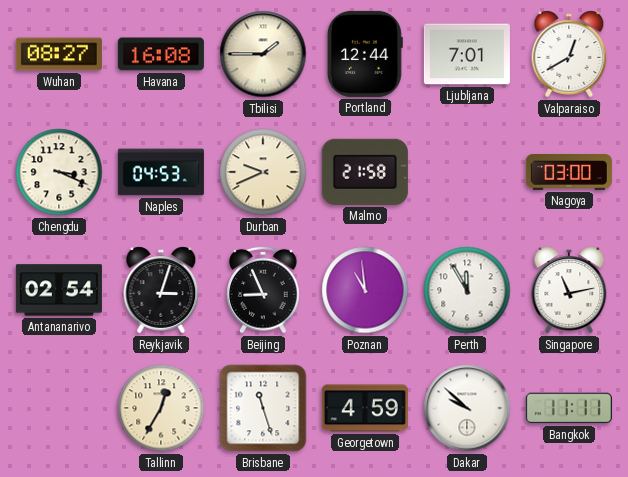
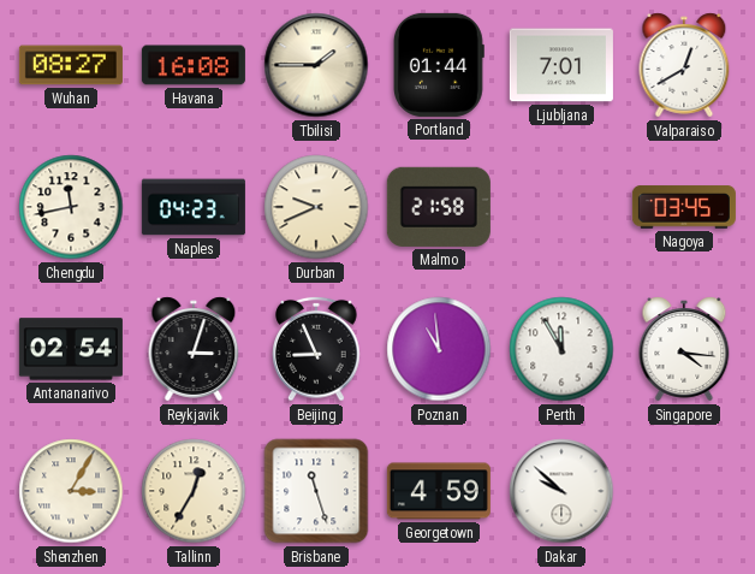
Portland: 12:44 -> 01:44 (439, 65)
Chengdu: 3:19 -> 11:43 (71, 207)
Naples: 04:53 -> 04:23 (194, 207)
Nagoya: 03:00 -> 03:45 (684, 207)
Singapore: 11:13 -> 4:16 (684, 349)
Shenzhen: none -> 3:05 (71, 491)
Bangkok: 11:11 -> none (569, 408)
